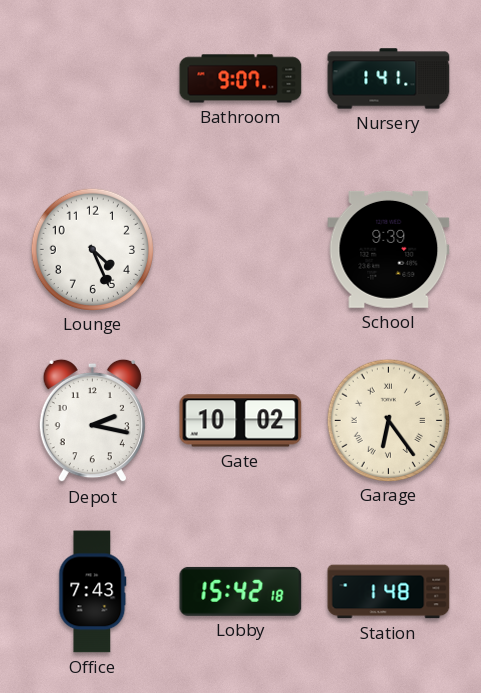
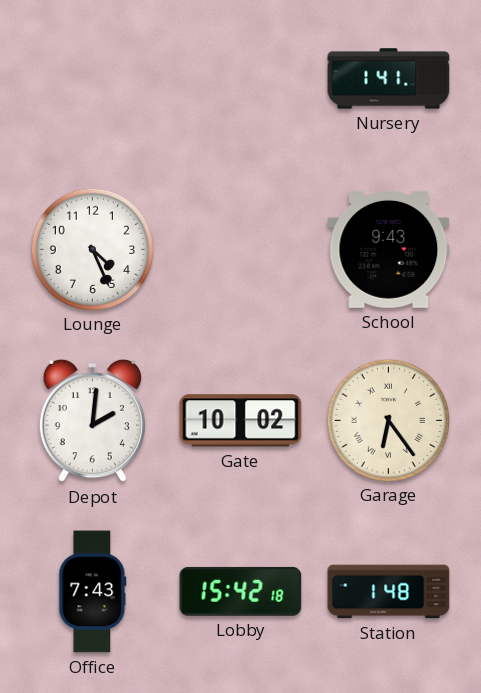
Bathroom: 9:07 -> none (241, 79)
School: 9:39 -> 9:43 (389, 249)
Depot: 2:17 -> 2:01 (92, 421)
